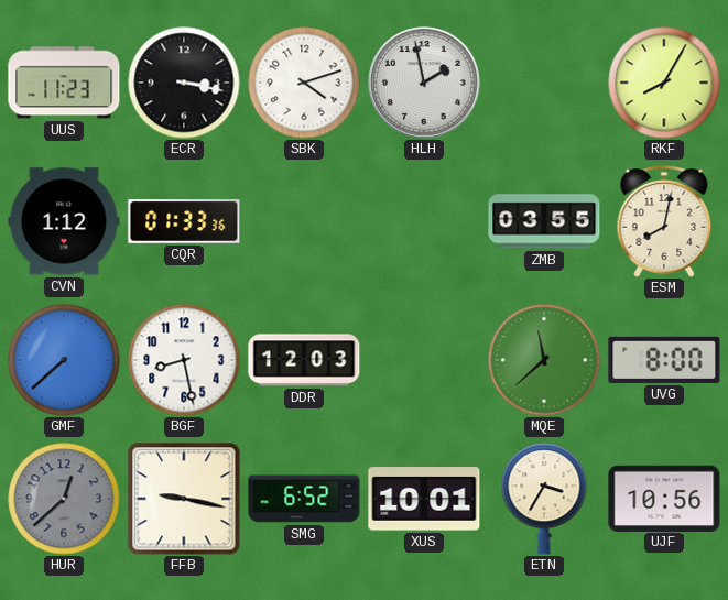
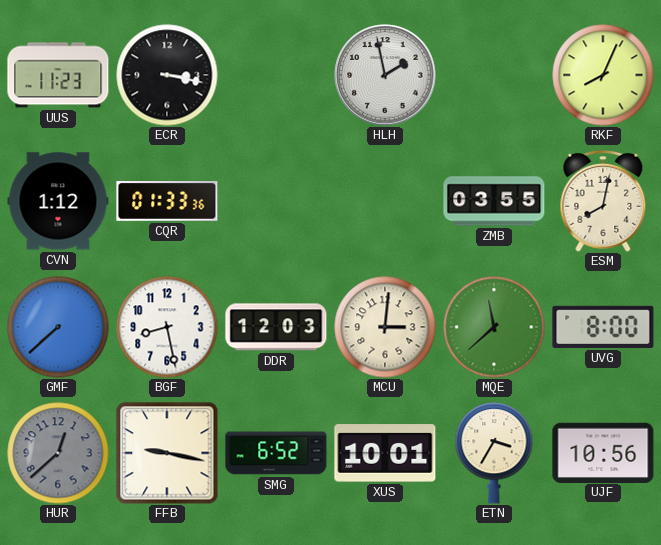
SBK: 4:12 -> none (304, 83)
RKF: 8:05 -> 8:04 (603, 75)
MCU: none -> 3:01 (385, 327)
